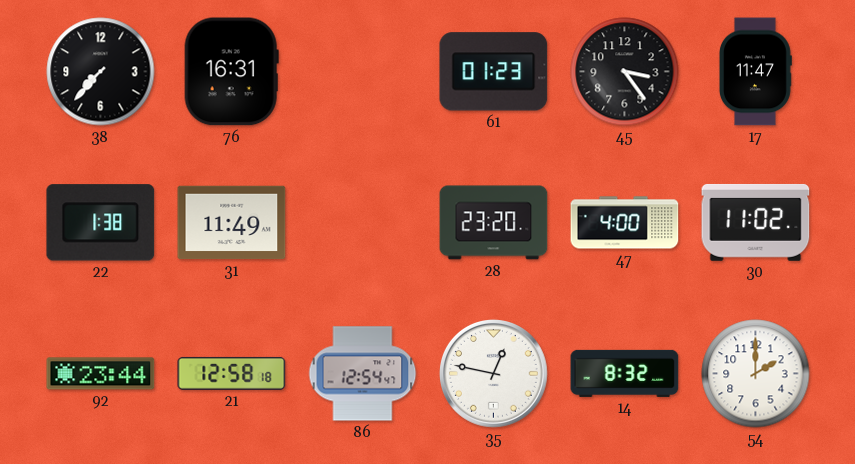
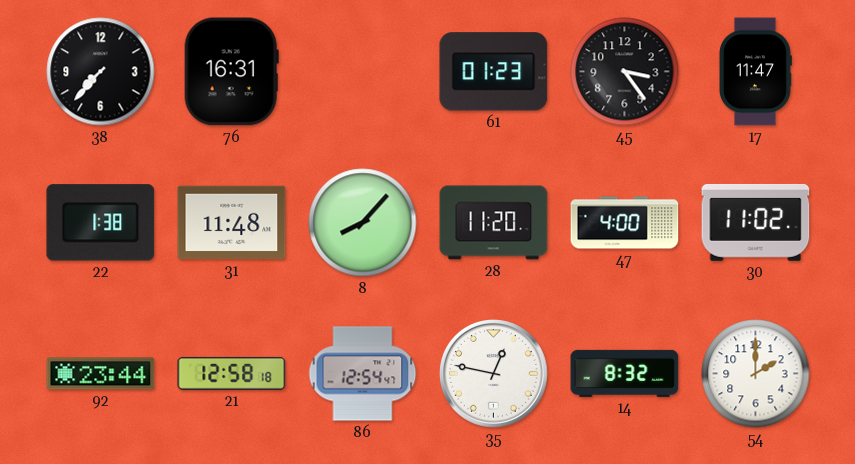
31: 11:49 -> 11:48 (232, 223)
8: none -> 8:07 (363, 223)
28: 23:20 -> 11:20 (494, 223)
